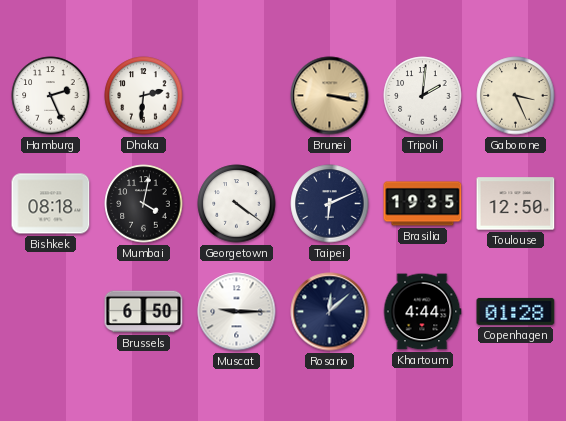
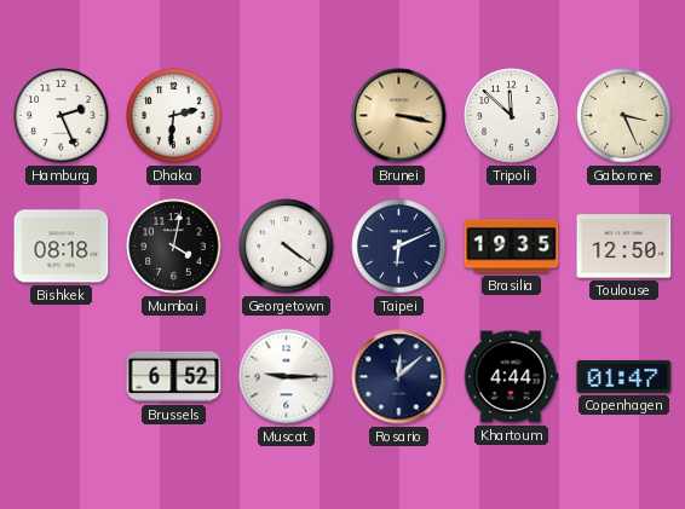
Tripoli: 2:01 -> 11:52 (512, 116)
Brussels: 6:50 -> 6:52 (174, 377)
Copenhagen: 01:28 -> 01:47 (624, 376)
